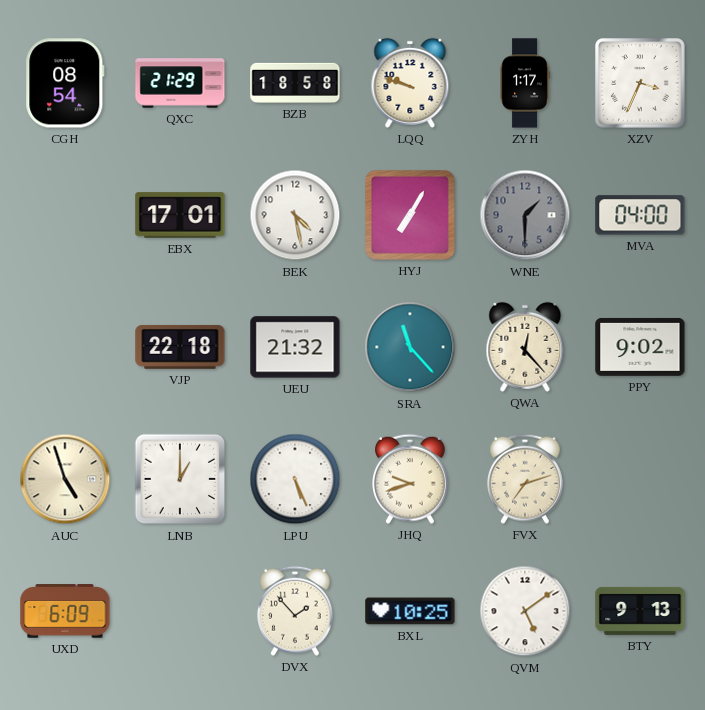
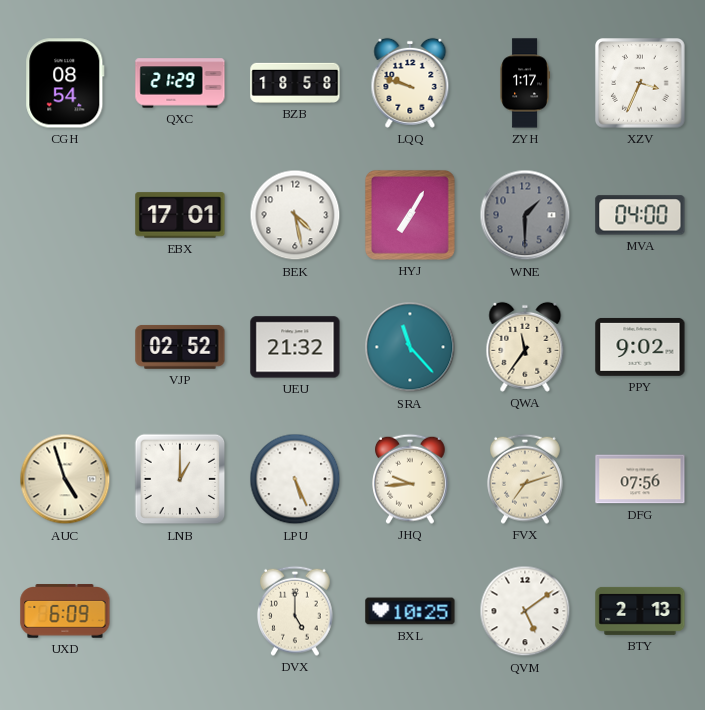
VJP: 22:18 -> 02:52 (180, 347)
QWA: 12:23 -> 11:36 (525, 347)
JHQ: 9:42 -> 9:44 (411, 479)
DFG: none -> 07:56 (640, 479)
DVX: 1:53 -> 5:00 (296, 611)
BTY: 9:13 -> 2:13 (640, 611)
